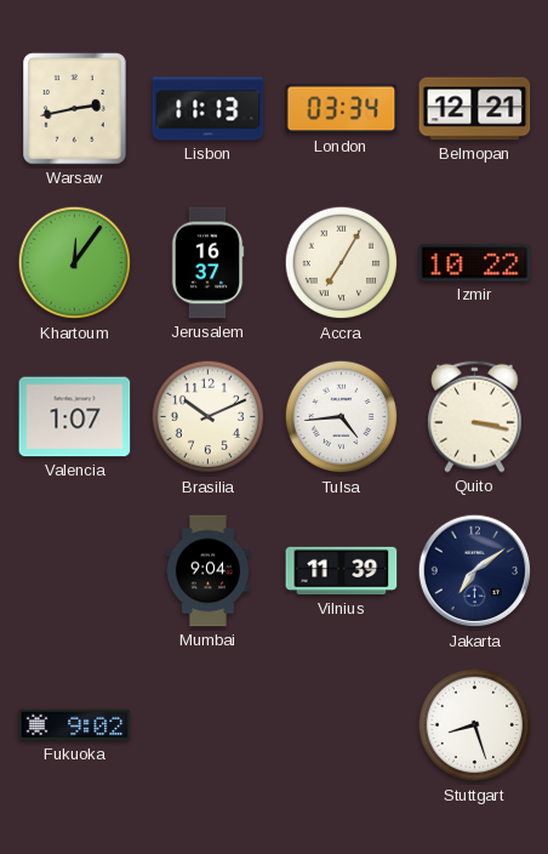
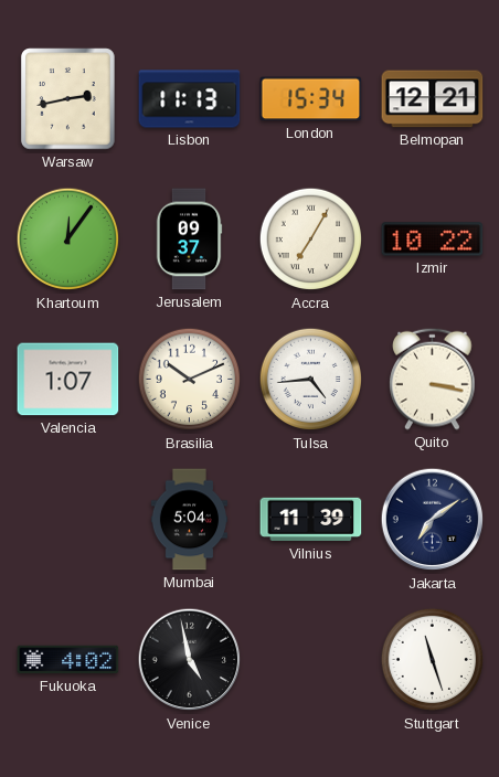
London: 03:34 -> 15:34 (311, 99)
Jerusalem: 16:37 -> 09:37 (189, 240)
Mumbai: 9:04 -> 5:04 (189, 520)
Fukuoka: 9:02 -> 4:02 (68, 660)
Venice: none -> 4:58 (190, 660)
Stuttgart: 8:27 -> 11:27 (433, 660)
